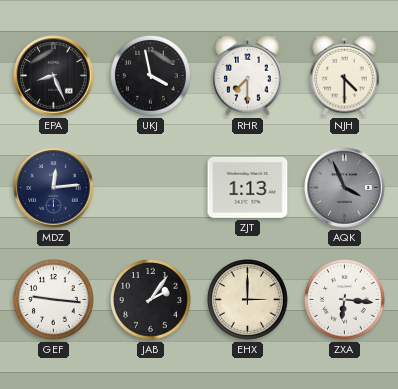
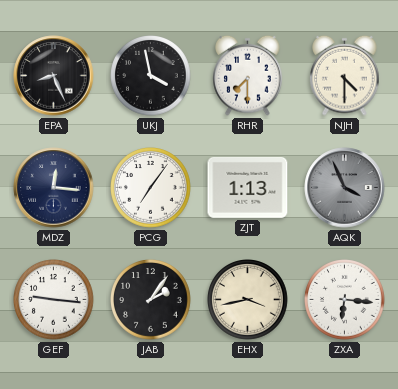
MDZ: 12:14 -> 12:16 (54, 188)
PCG: none -> 7:06 (151, 188)
EHX: 3:00 -> 3:43 (248, 300)
